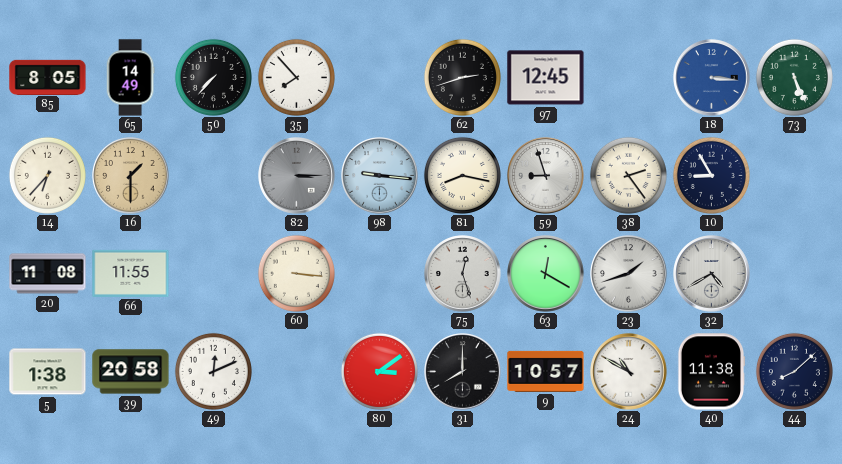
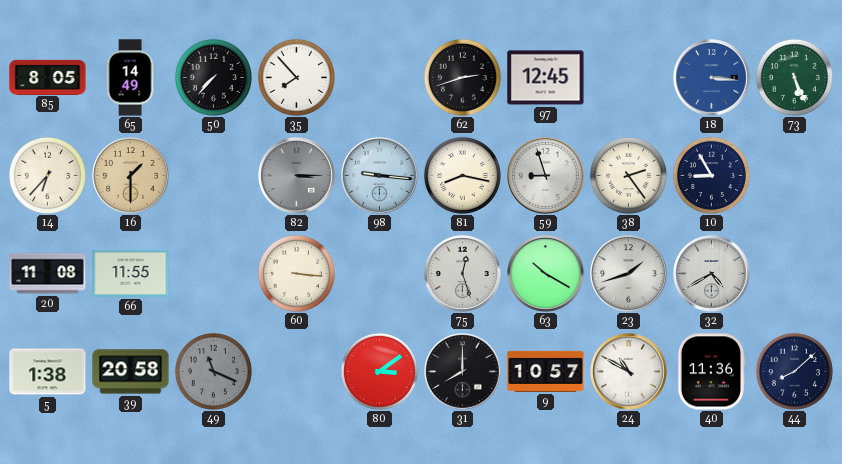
63: 12:20 -> 10:20 (546, 274)
49: 12:11 -> 11:19 (213, 371)
49 dial: white -> grey (213, 371)
40: 11:38 -> 11:36 (711, 372)
